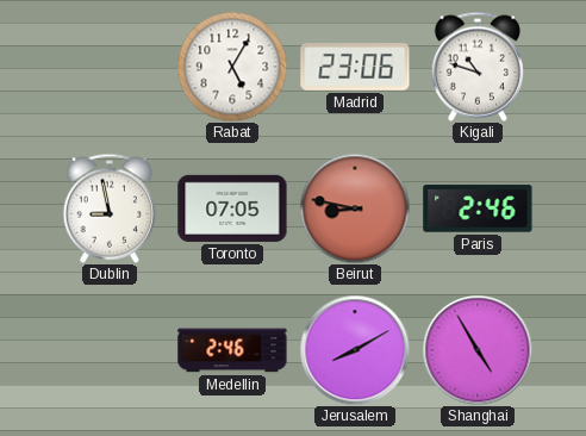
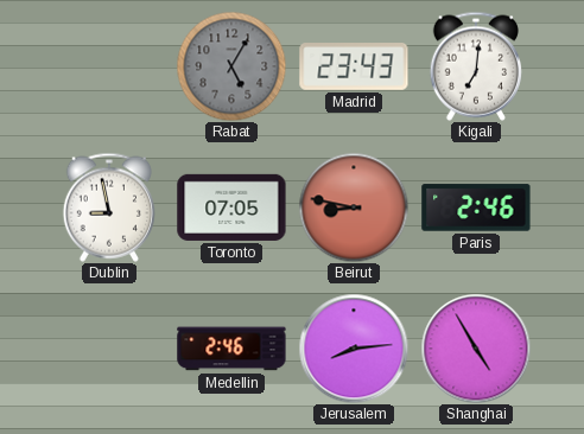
Rabat dial: white -> grey (231, 66)
Madrid: 23:06 -> 23:43 (354, 66)
Kigali: 10:48 -> 7:01 (475, 66)
Jerusalem: 8:10 -> 8:14 (354, 349)
